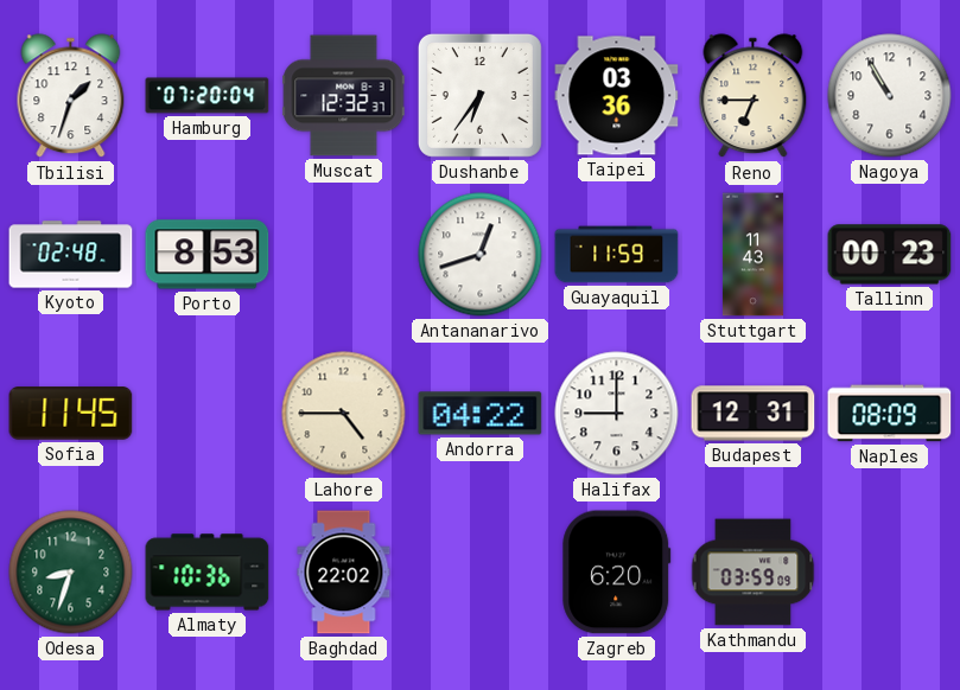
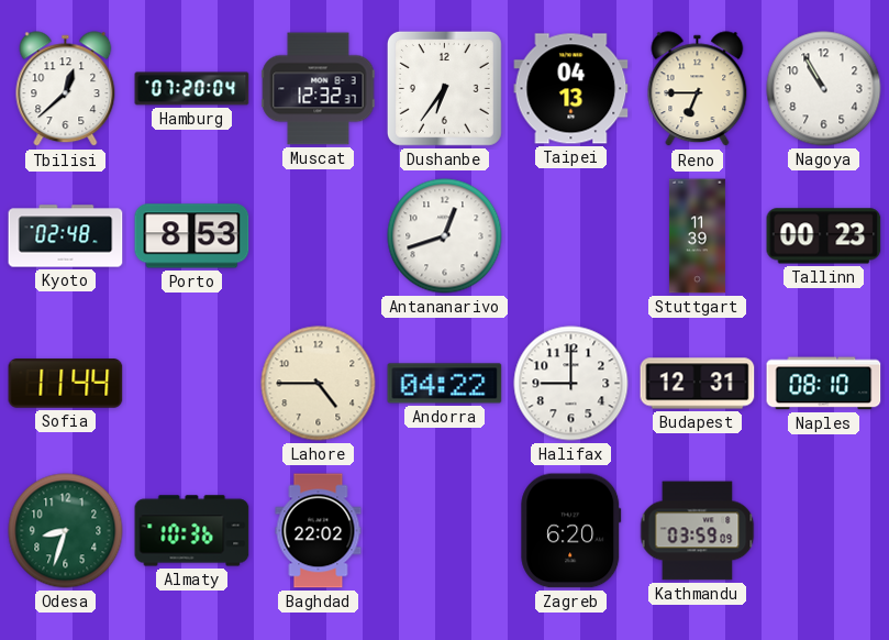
Tbilisi: 1:33 -> 12:38 (66, 89)
Taipei: 03:36 -> 04:13 (571, 89)
Guayaquil: 11:59 -> none (617, 255)
Stuttgart: 11:43 -> 11:39 (697, 236)
Sofia: 11:45 -> 11:44 (66, 384)
Naples: 08:09 -> 08:10 (824, 384)
